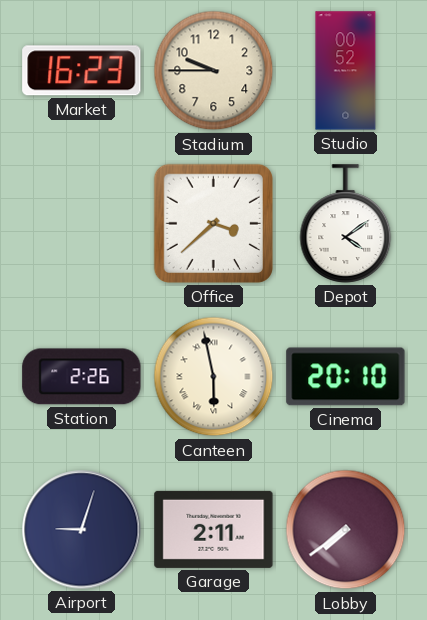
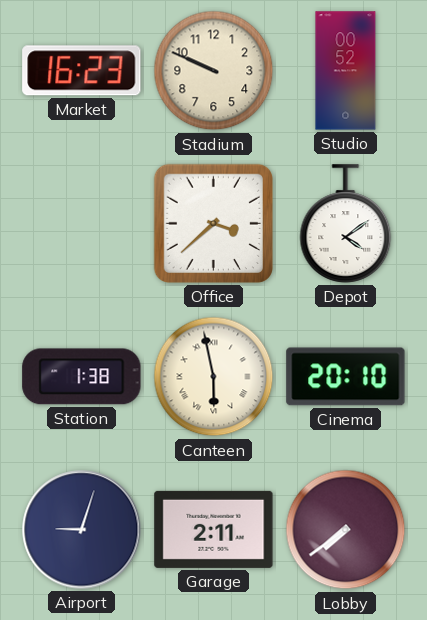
Stadium: 9:45 -> 9:49 (214, 71)
Station: 2:26 -> 1:38 (82, 377)
